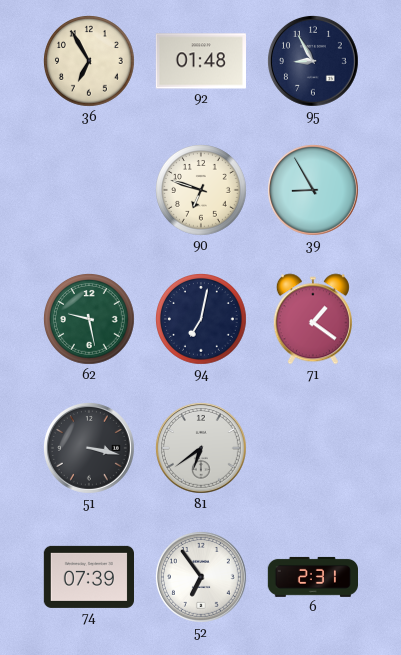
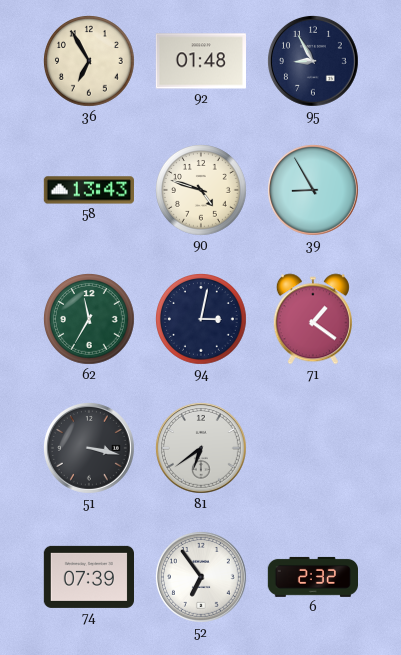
58: none -> 13:43 (88, 190)
90: 6:48 -> 4:48 (202, 191)
62: 9:28 -> 11:35 (90, 320)
94: 7:02 -> 3:02 (202, 320)
6: 2:31 -> 2:32 (312, 577)
